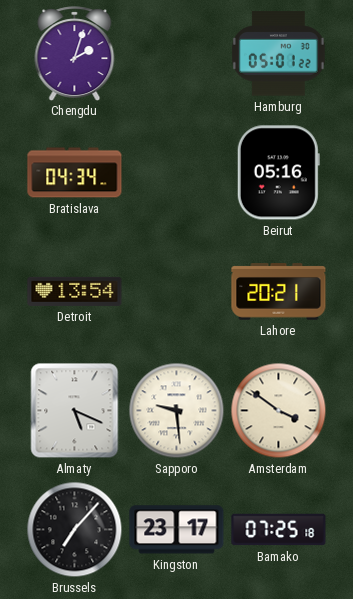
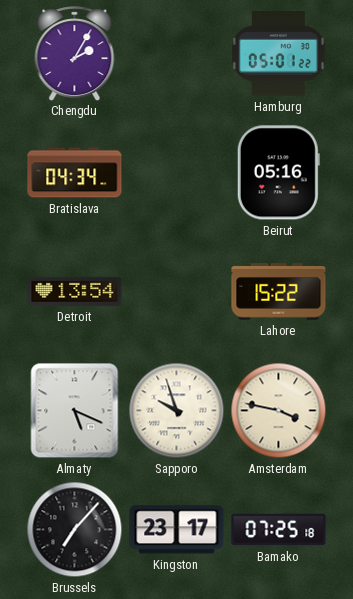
Chengdu: 2:03 -> 2:05 (75, 53)
Lahore: 20:21 -> 15:22 (279, 292)
Sapporo: 9:29 -> 9:57 (177, 411)
Amsterdam: 3:51 -> 3:47 (279, 411)
